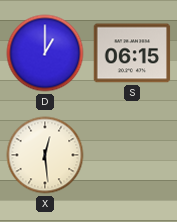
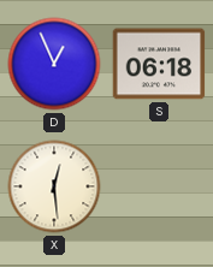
D: 1:00 -> 12:56 (54, 64)
S: 06:15 -> 06:18 (159, 64)
